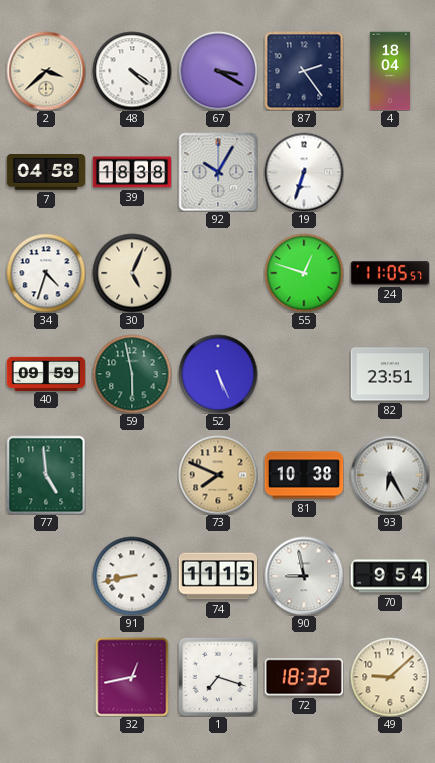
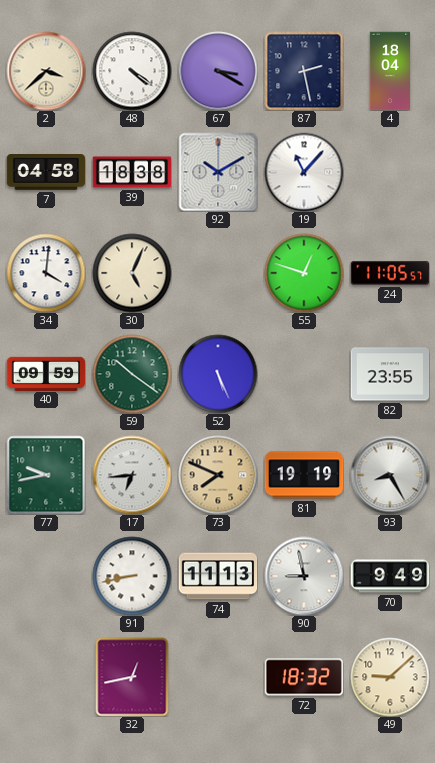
87: 2:24 -> 2:28 (304, 71)
92: 10:05 -> 10:10 (218, 172)
19: 6:33 -> 11:07 (304, 172)
34: 4:33 -> 4:01 (46, 273)
59: 5:58 -> 10:21 (132, 374)
82: 23:51 -> 23:55 (390, 374)
77: 4:59 -> 9:43 (46, 475)
17: none -> 6:44 (132, 475)
81: 10:38 -> 19:19 (304, 475)
93: 6:25 -> 8:25 (390, 475)
74: 11:15 -> 11:13 (218, 576)
70: 9:54 -> 9:49 (390, 576)
1: 7:18 -> none (218, 677)
